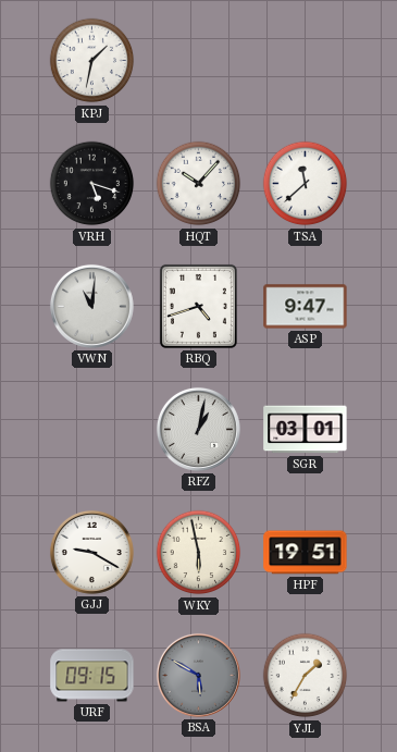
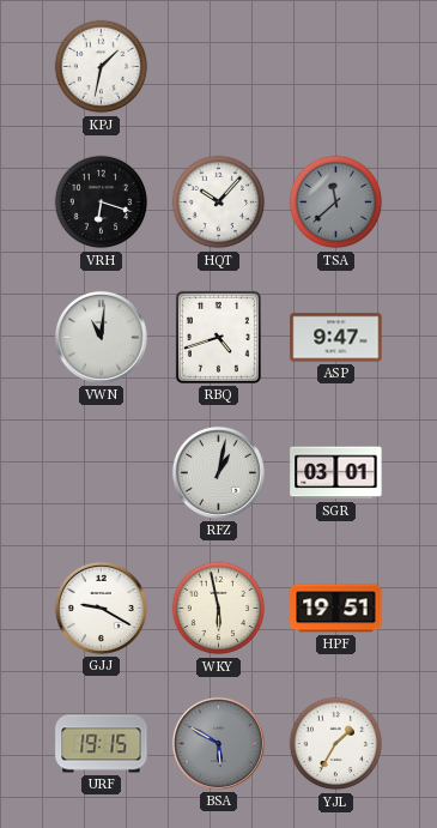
VRH: 5:18 -> 6:18 (102, 203)
TSA dial: white -> grey (336, 203)
URF: 09:15 -> 19:15 (102, 744)
